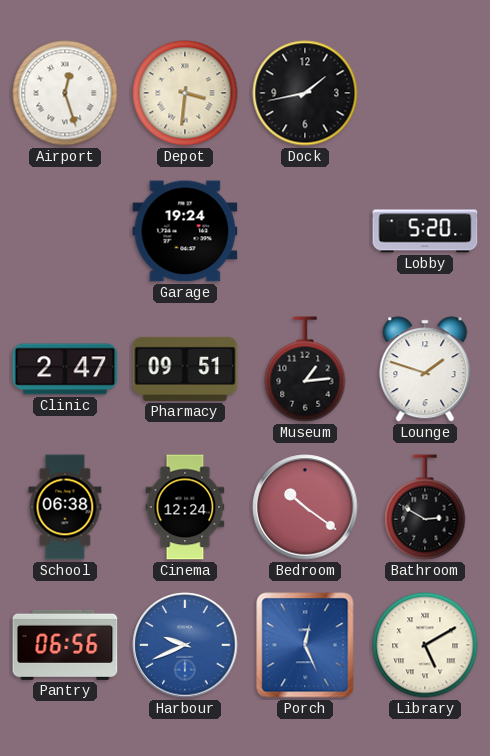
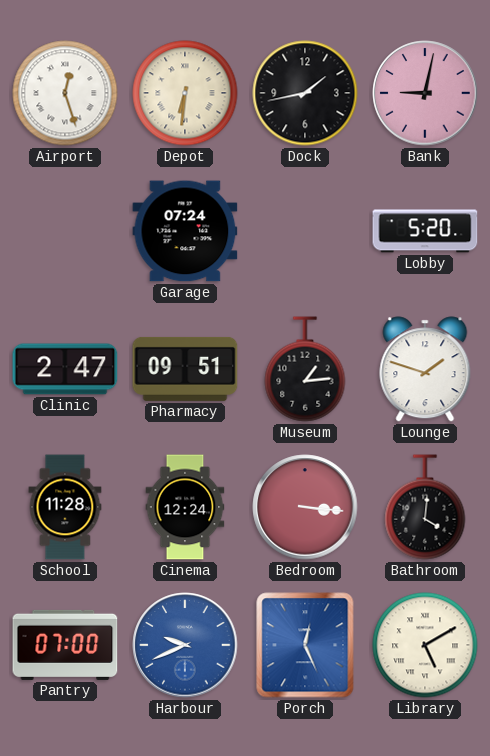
Depot: 3:31 -> 6:31 (185, 93)
Bank: none -> 9:02 (425, 93)
Garage: 19:24 -> 07:24 (185, 231)
School: 06:38 -> 11:28 (65, 507)
Bedroom: 10:21 -> 3:16 (305, 507)
Bathroom: 2:50 -> 4:01 (425, 507)
Pantry: 06:56 -> 07:00 (65, 645)
